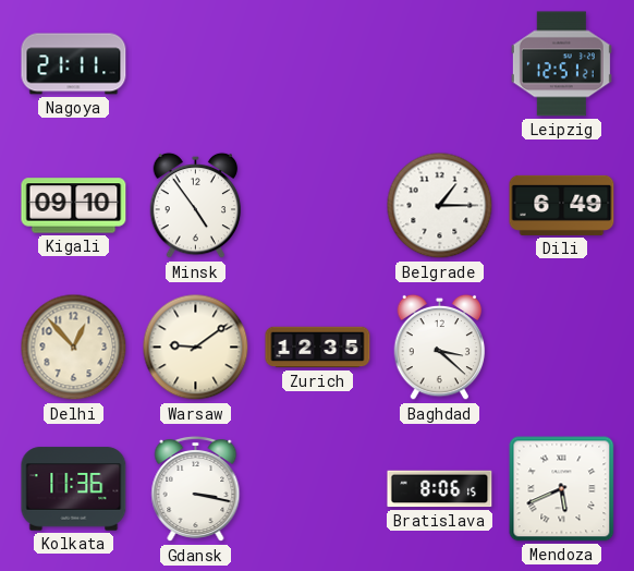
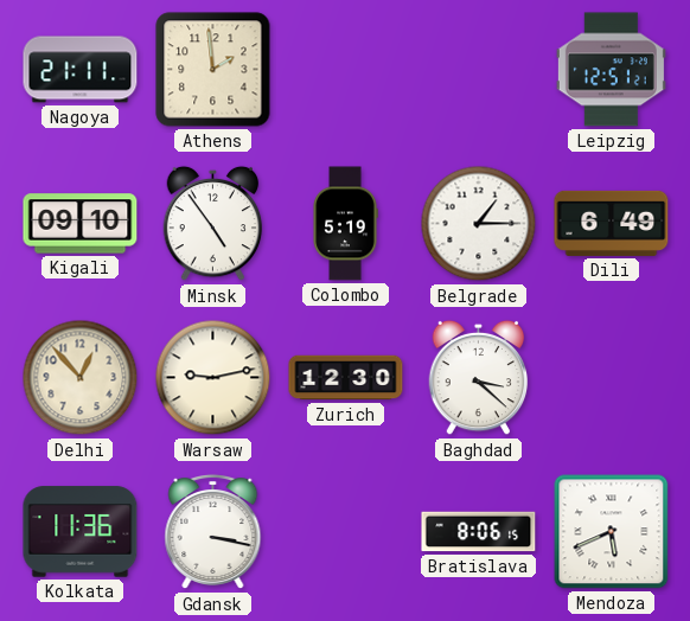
Athens: none -> 1:59 (213, 70)
Colombo: none -> 5:19 (345, 224)
Warsaw: 9:09 -> 9:13 (213, 378)
Zurich: 12:35 -> 12:30 (346, 378)
